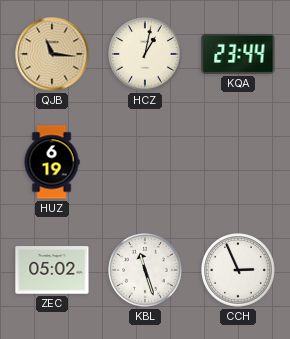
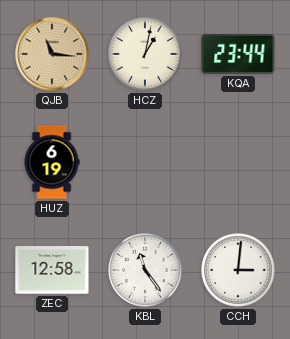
ZEC: 05:02 -> 12:58 (52, 270)
KBL: 11:27 -> 11:24 (145, 270)
CCH: 2:56 -> 3:01 (238, 270)
